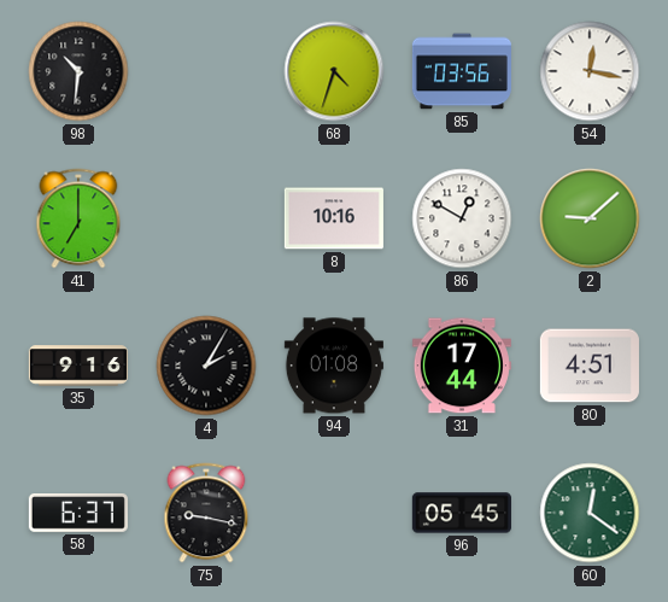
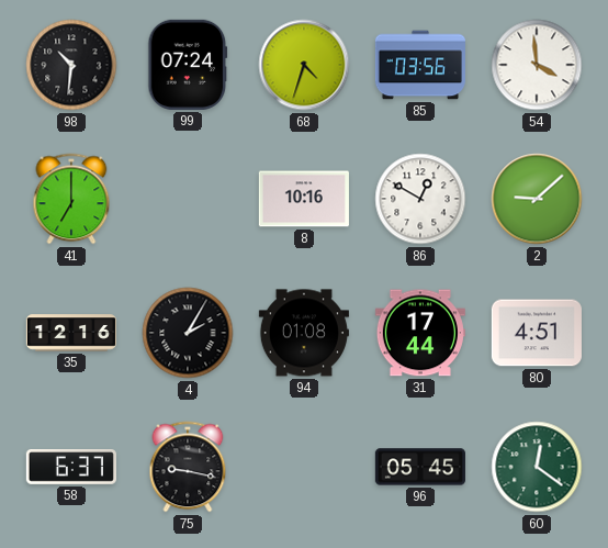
99: none -> 07:24 (188, 65)
54: 12:17 -> 3:59 (537, 65)
35: 9:16 -> 12:16 (71, 333)
